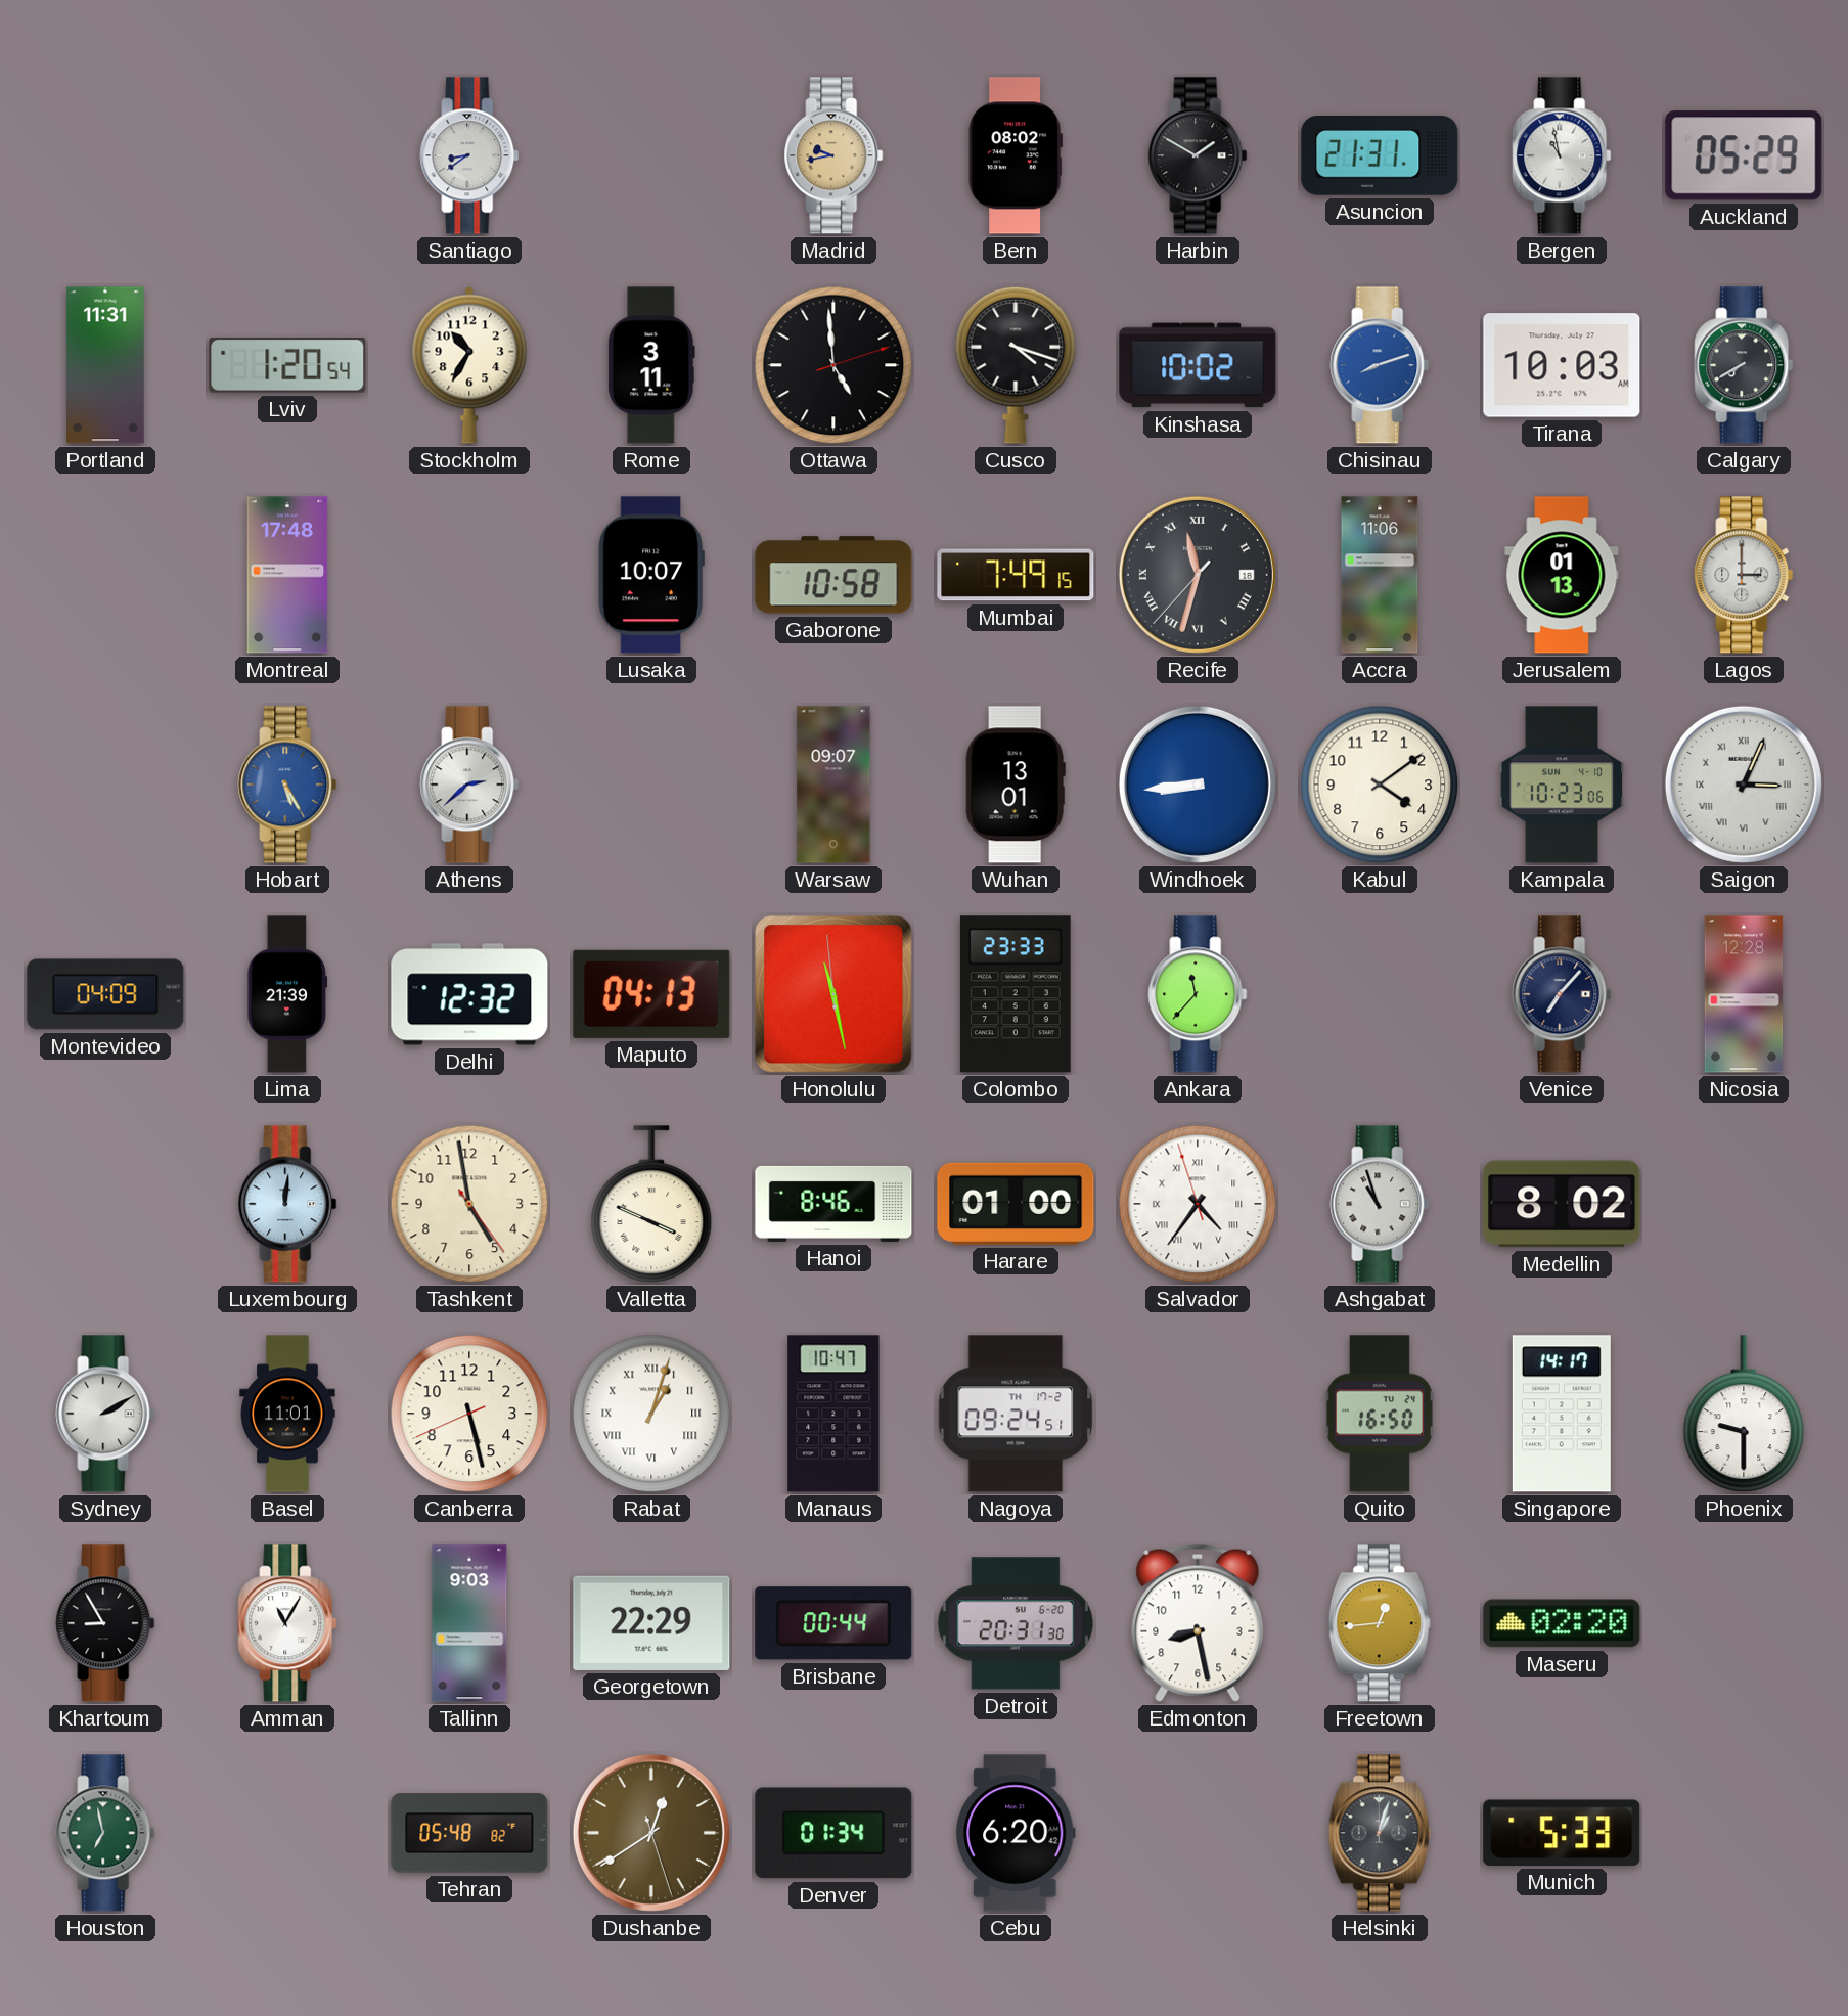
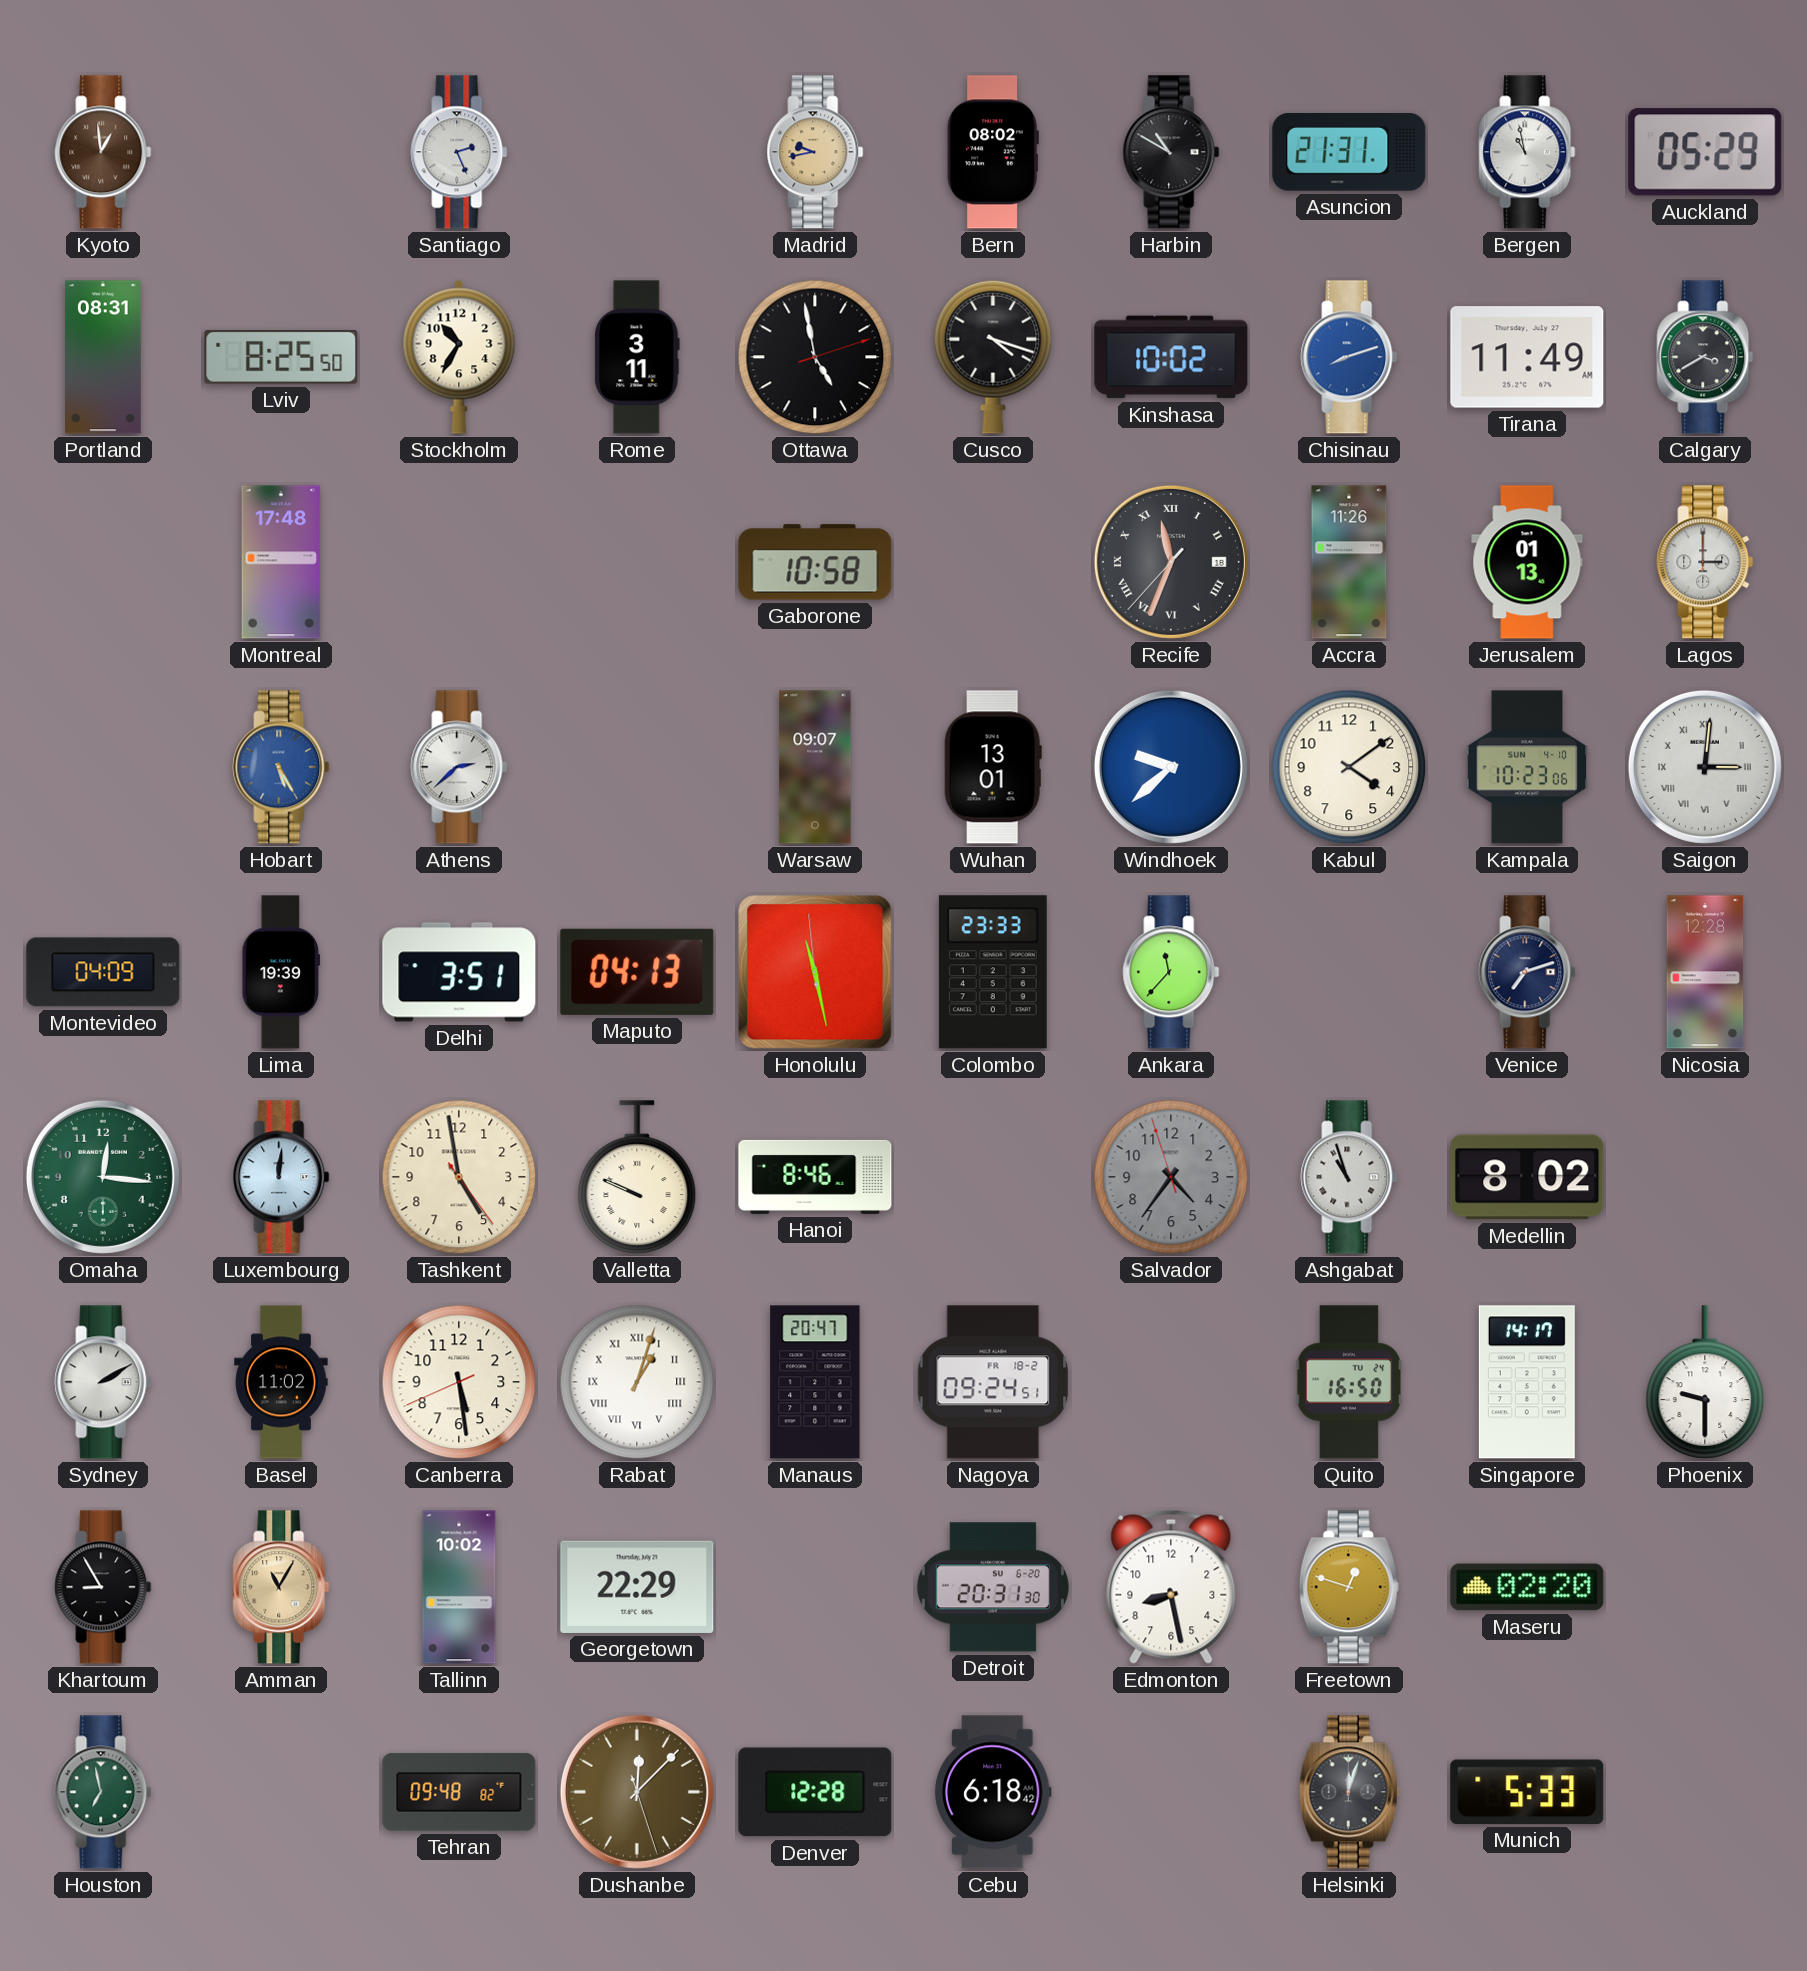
Kyoto: none -> 12:59 (103, 152)
Santiago: 8:39 -> 2:26 (459, 152)
Harbin: 1:50 -> 10:50 (1171, 152)
Portland: 11:31 -> 08:31 (104, 357)
Lviv: 1:20 -> 8:25 (281, 357)
Ottawa: 4:59 -> 4:58 (815, 357)
Tirana: 10:03 -> 11:49 (1527, 357)
Calgary: 7:40 -> 3:40 (1705, 357)
Lusaka: 10:07 -> none (651, 575)
Mumbai: 7:49 -> none (1016, 575)
Recife: 11:32 -> 11:33 (1171, 562)
Accra: 11:06 -> 11:26 (1349, 562)
Windhoek: 8:44 -> 9:38 (1171, 767)
Saigon: 3:04 -> 3:01 (1705, 767)
Lima: 21:39 -> 19:39 (281, 972)
Delhi: 12:32 -> 3:51 (459, 972)
Venice: 7:07 -> 7:12 (1527, 972)
Omaha: none -> 12:16 (103, 1177)
Valletta: 3:49 -> 9:49 (637, 1177)
Harare: 01:00 -> none (1016, 1204)
Salvador dial: white -> grey (1171, 1177)
Salvador numerals: Roman -> Arabic (1171, 1177)
Basel: 11:01 -> 11:02 (281, 1382)
Canberra: 5:27 -> 5:28 (459, 1382)
Manaus: 10:47 -> 20:47 (815, 1382)
Nagoya date: TH 17-2 -> FR 18-2 (993, 1382)
Amman dial: white -> champagne (281, 1587)
Tallinn: 9:03 -> 10:02 (459, 1587)
Brisbane: 00:44 -> none (833, 1623)
Freetown: 12:44 -> 12:48 (1349, 1587)
Tehran: 05:48 -> 09:48 (459, 1792)
Dushanbe: 12:39 -> 12:07 (637, 1792)
Denver: 01:34 -> 12:28 (815, 1792)
Cebu: 6:20 -> 6:18 (993, 1792)
Helsinki: 1:03 -> 12:03 (1349, 1792)
